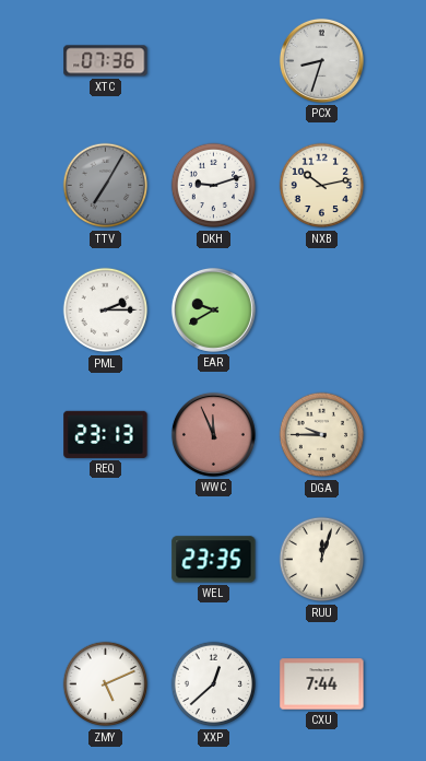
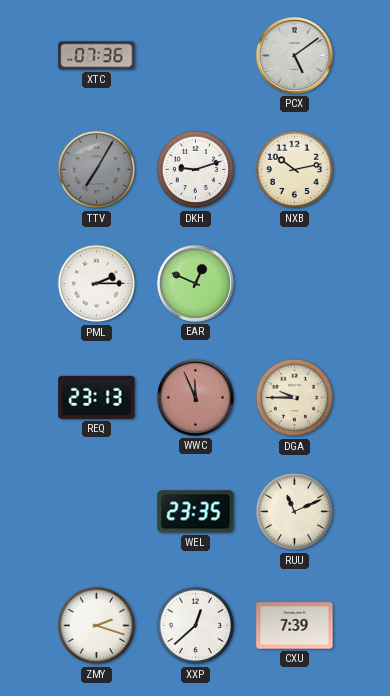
PCX: 8:33 -> 5:09 (294, 55)
EAR: 9:40 -> 12:49 (195, 283)
RUU: 12:03 -> 11:11 (295, 512)
ZMY: 5:11 -> 2:18 (97, 626)
CXU: 7:44 -> 7:39 (295, 626)
